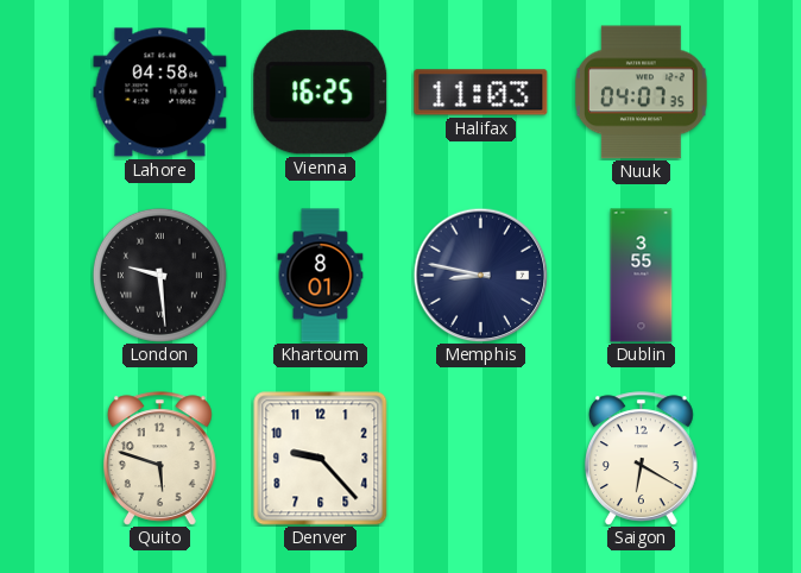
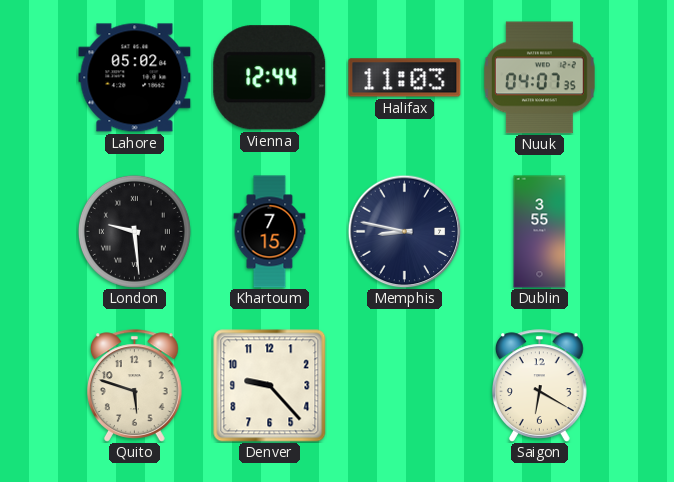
Lahore: 04:58 -> 05:02 (135, 78)
Vienna: 16:25 -> 12:44 (270, 78)
Khartoum: 8:01 -> 7:15 (270, 232)
